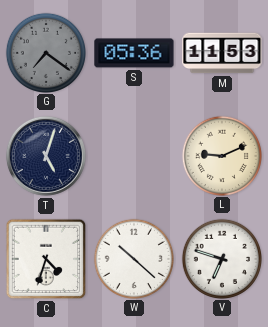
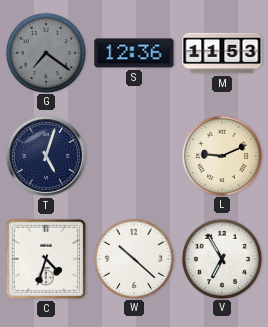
S: 05:36 -> 12:36 (134, 53)
V: 6:48 -> 6:55 (221, 258)
